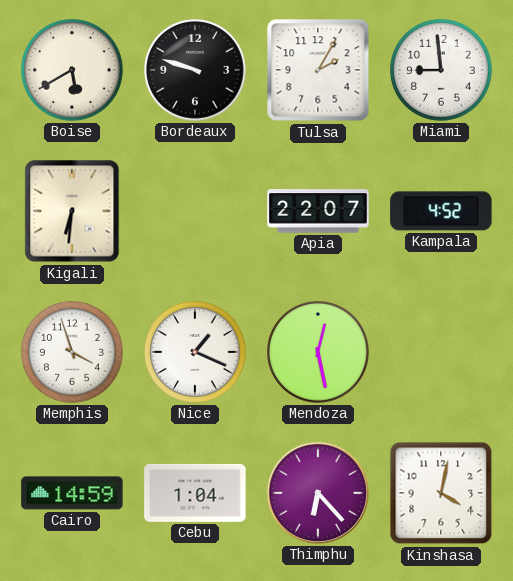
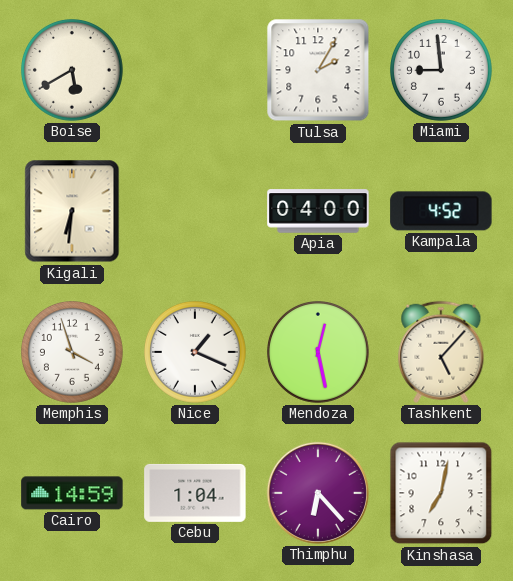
Bordeaux: 9:48 -> none (196, 71)
Apia: 22:07 -> 04:00 (318, 211)
Tashkent: none -> 5:07 (441, 352)
Kinshasa: 4:02 -> 7:02 (441, 493)
